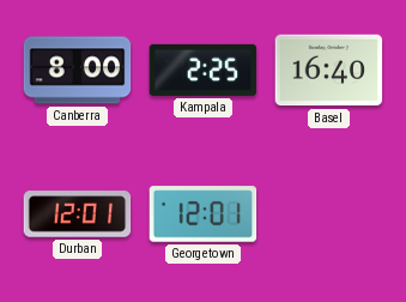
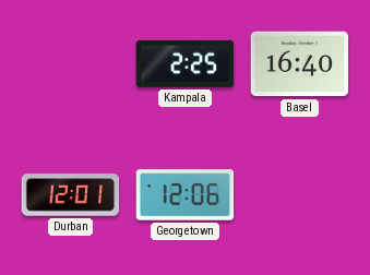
Canberra: 8:00 -> none (78, 71)
Georgetown: 12:01 -> 12:06 (186, 195)
